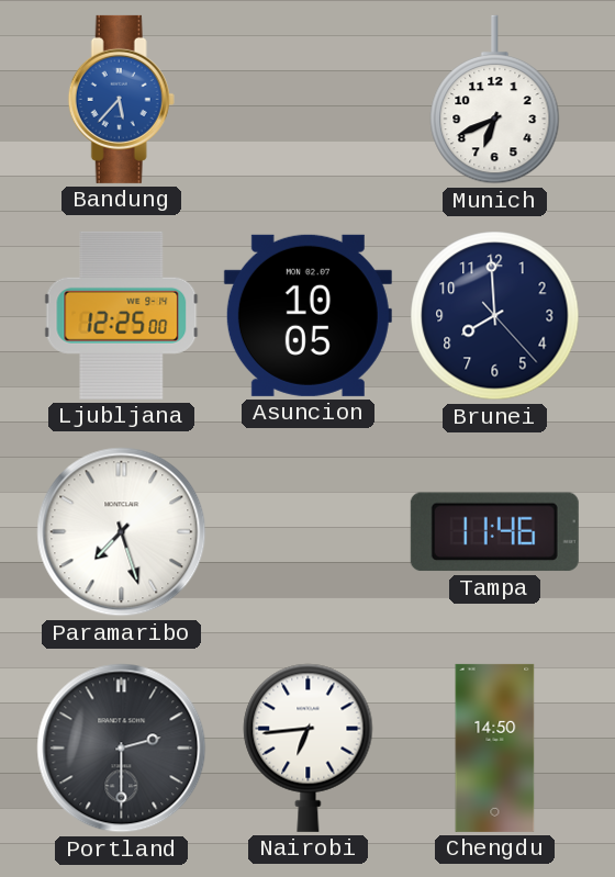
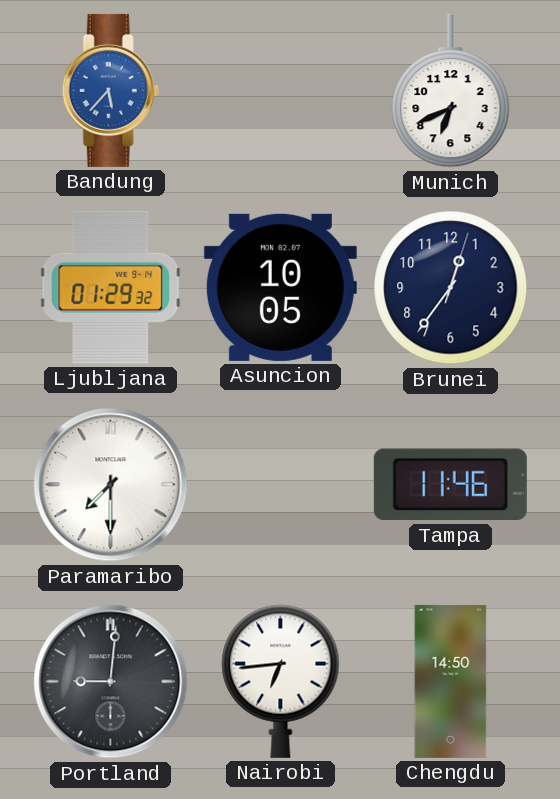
Ljubljana: 12:25 -> 01:29 (111, 287)
Brunei: 7:59 -> 12:36 (451, 288)
Paramaribo: 7:27 -> 7:30 (111, 485)
Portland: 2:30 -> 9:01 (111, 682)
